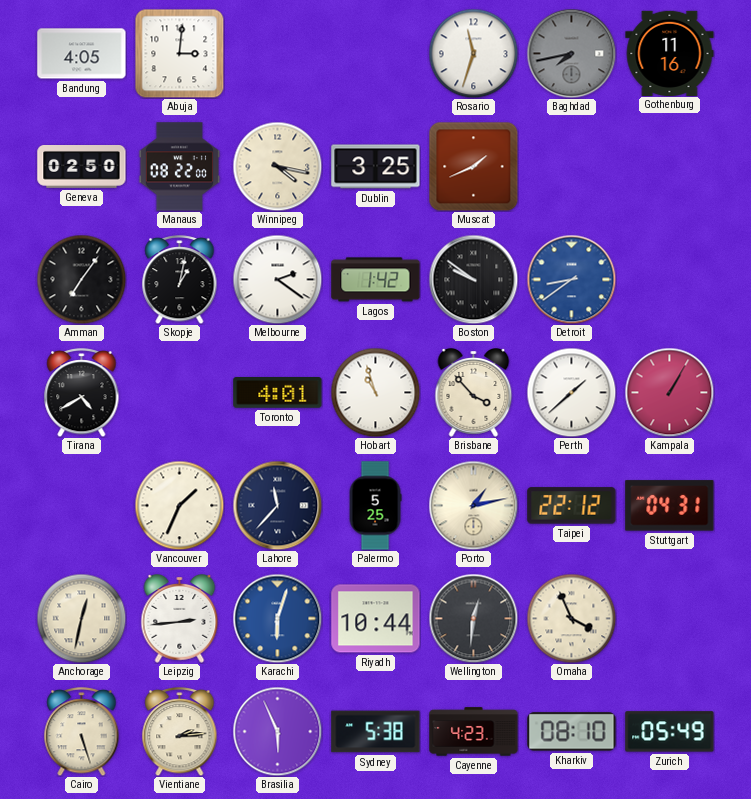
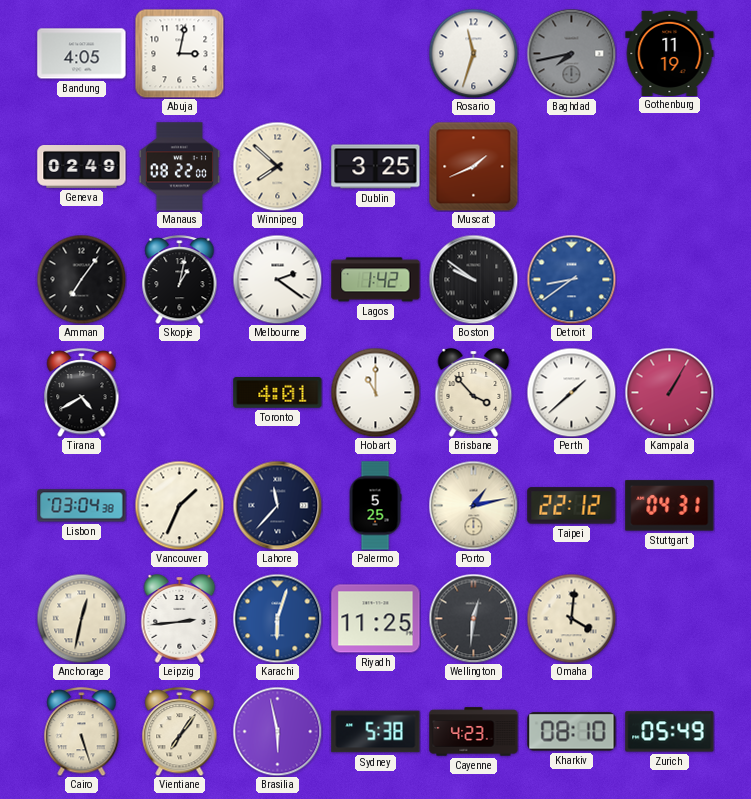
Abuja: 3:01 -> 3:02 (179, 53)
Gothenburg: 11:16 -> 11:19 (670, 53)
Geneva: 02:50 -> 02:49 (82, 167)
Winnipeg: 4:17 -> 7:52 (277, 166)
Hobart: 10:57 -> 11:00 (375, 392)
Lisbon: none -> 03:04 (82, 506)
Riyadh: 10:44 -> 11:25 (376, 619)
Omaha: 3:56 -> 4:01 (571, 618)
Vientiane: 2:14 -> 7:06 (180, 732)
Brasilia: 5:56 -> 5:58 (277, 731)
